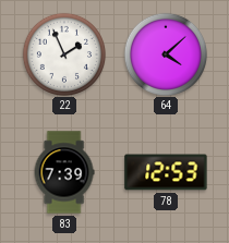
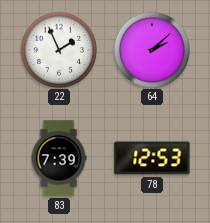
64: 4:08 -> 2:08 (151, 49)
